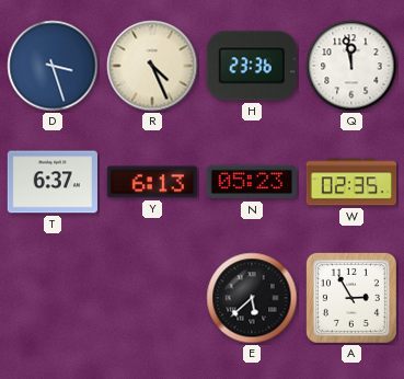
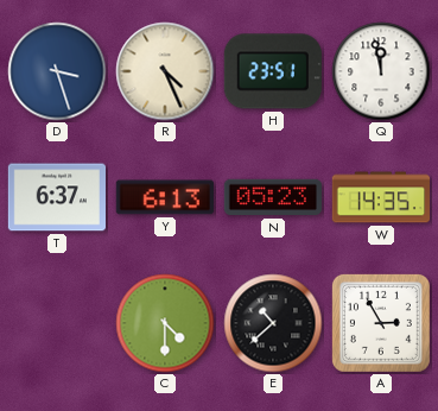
H: 23:36 -> 23:51 (273, 71)
W: 02:35 -> 14:35 (380, 197)
C: none -> 4:30 (165, 323)
E: 5:38 -> 10:38 (273, 323)
